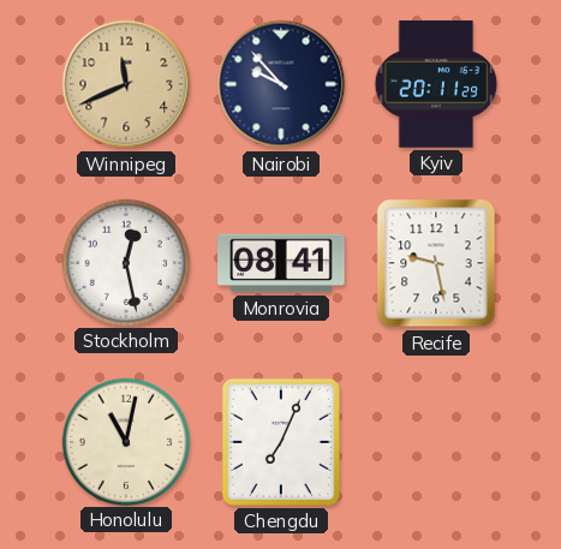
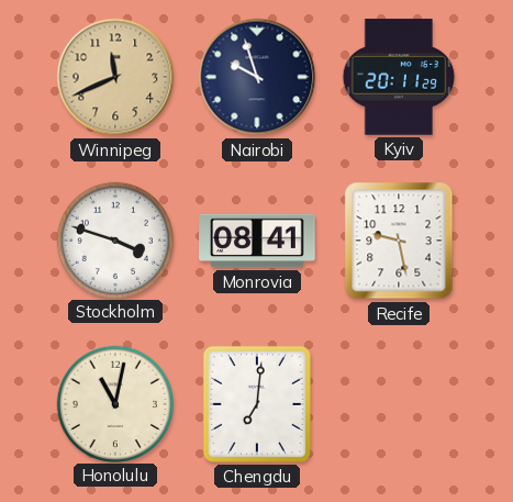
Nairobi: 9:53 -> 9:57 (257, 77)
Stockholm: 12:28 -> 3:48 (114, 239)
Chengdu: 7:04 -> 7:01 (257, 404)
